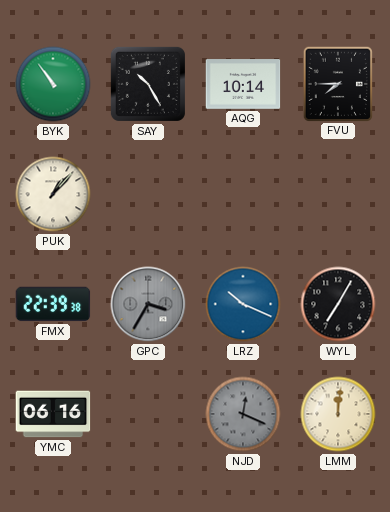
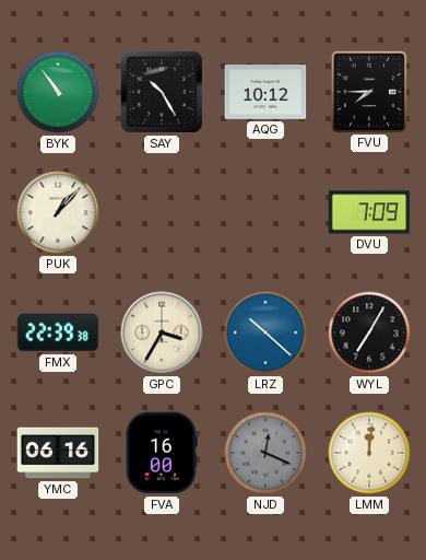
AQG: 10:14 -> 10:12 (265, 92)
DVU: none -> 7:09 (369, 212)
GPC dial: grey -> cream (162, 332)
LRZ: 10:19 -> 10:22 (265, 332)
FVA: none -> 16:00 (163, 453)
